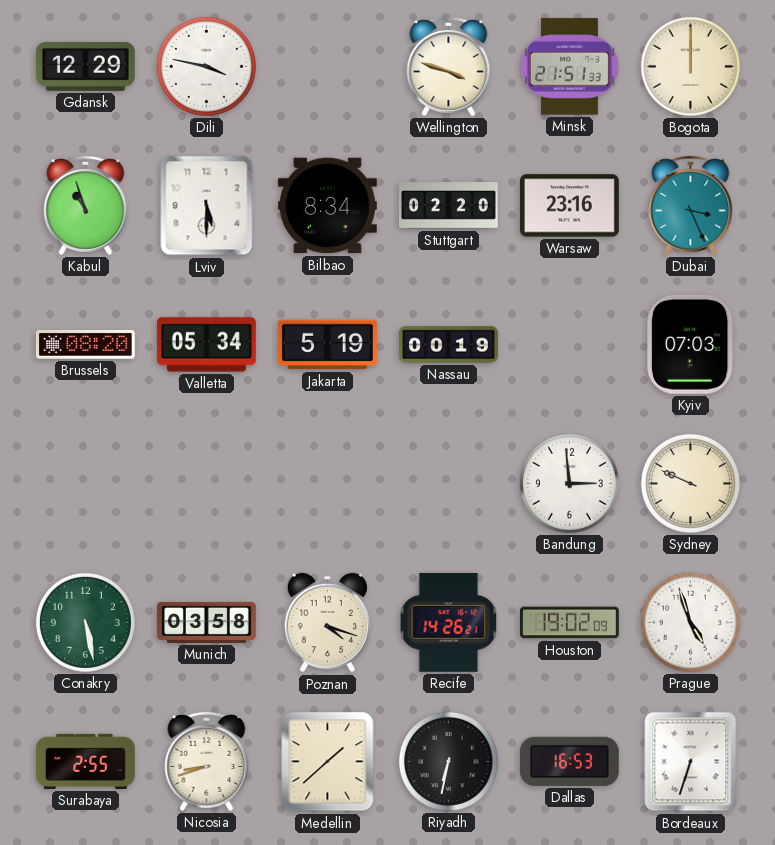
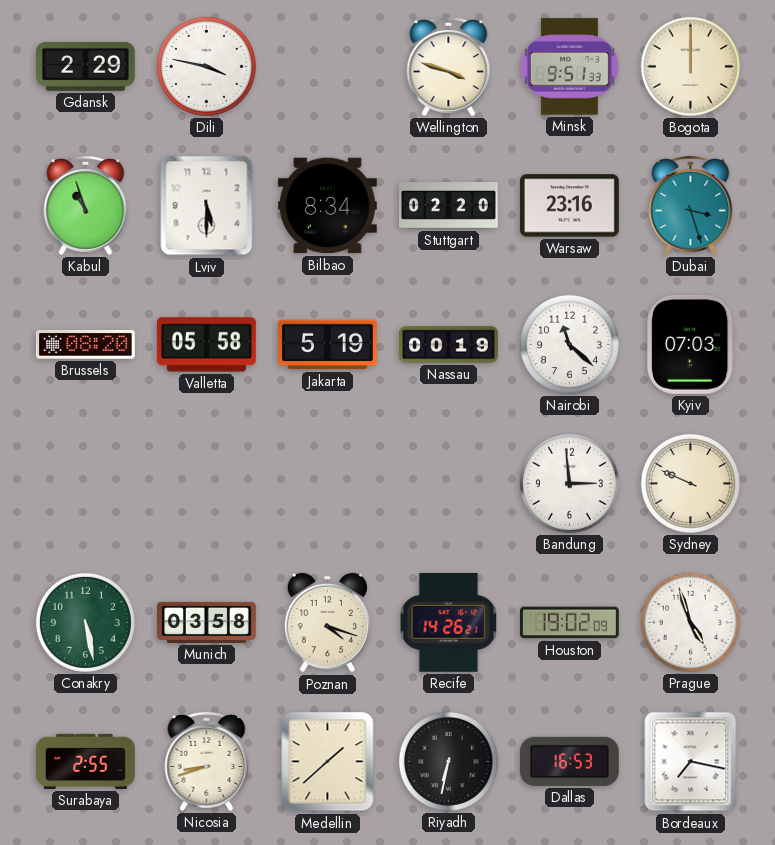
Gdansk: 12:29 -> 2:29 (85, 66)
Minsk: 21:51 -> 9:51 (569, 67)
Dubai: 3:26 -> 3:27 (691, 205)
Valletta: 05:34 -> 05:58 (206, 345)
Nairobi: none -> 11:22 (569, 344)
Bordeaux: 6:33 -> 7:17 (691, 762)
